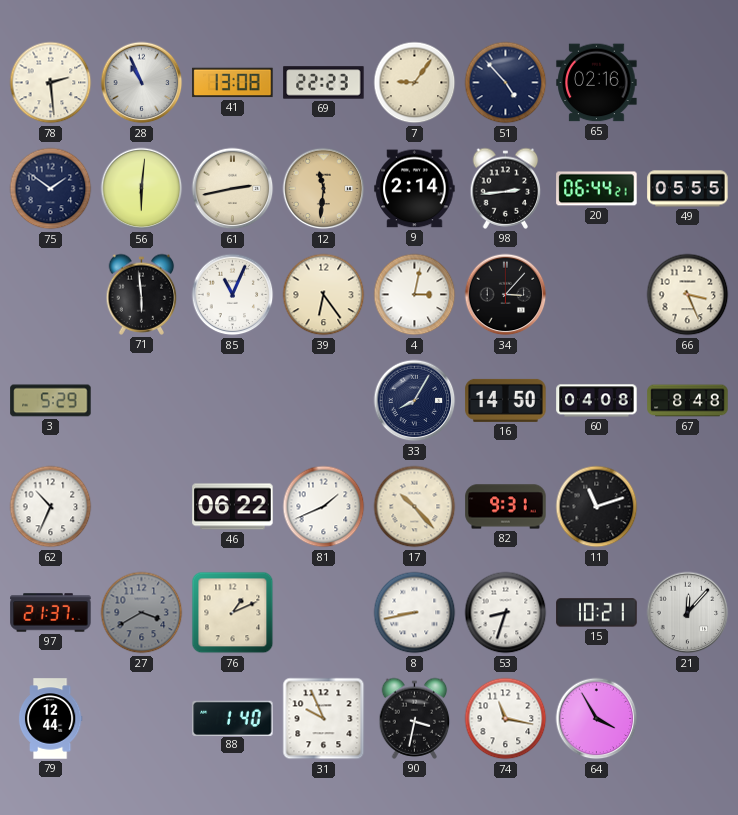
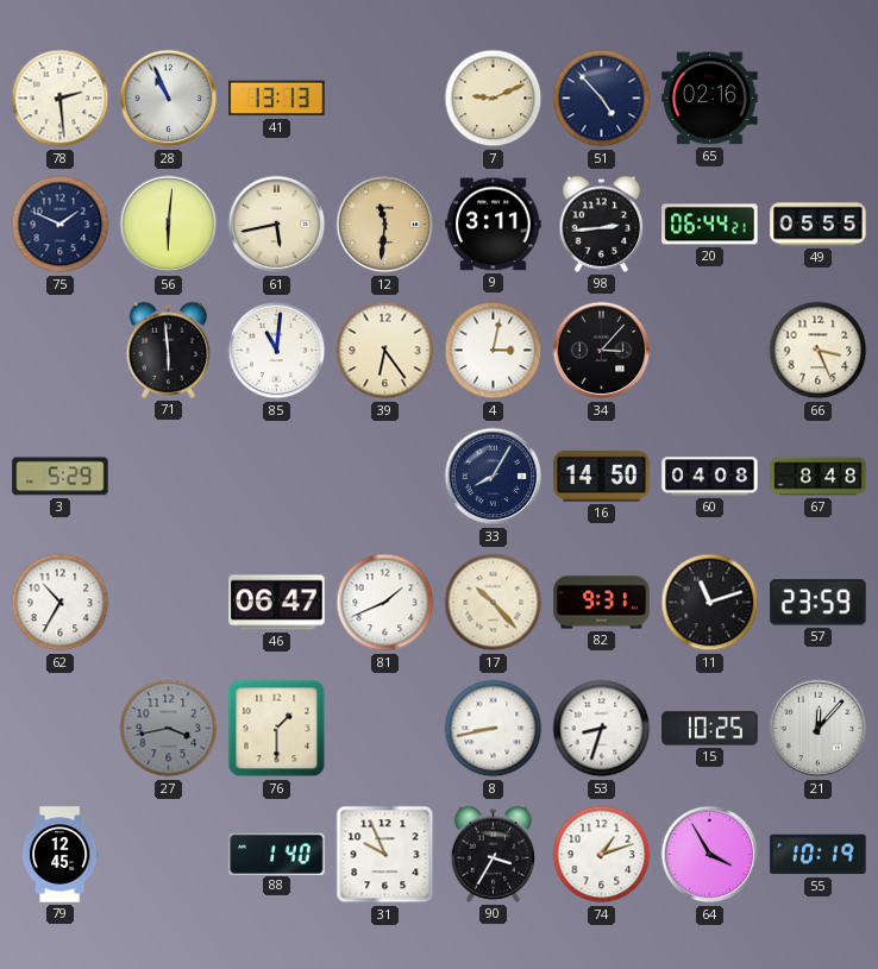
41: 13:08 -> 13:13 (277, 99)
69: 22:23 -> none (324, 83)
7: 9:06 -> 9:11 (494, 99)
75: 1:51 -> 1:49 (61, 225)
61: 2:43 -> 5:43 (277, 225)
9: 2:14 -> 3:11 (494, 225)
85: 11:04 -> 11:01 (277, 351)
62: 10:34 -> 10:35 (61, 603)
46: 06:22 -> 06:47 (277, 603)
57: none -> 23:59 (819, 603)
97: 21:37 -> none (51, 613)
27: 3:40 -> 3:43 (169, 729)
76: 1:11 -> 1:30 (277, 729)
15: 10:21 -> 10:25 (710, 729)
79: 12:44 -> 12:45 (59, 855)
90: 3:32 -> 3:35 (494, 854)
74: 11:17 -> 1:12 (602, 855)
55: none -> 10:19 (819, 855)
